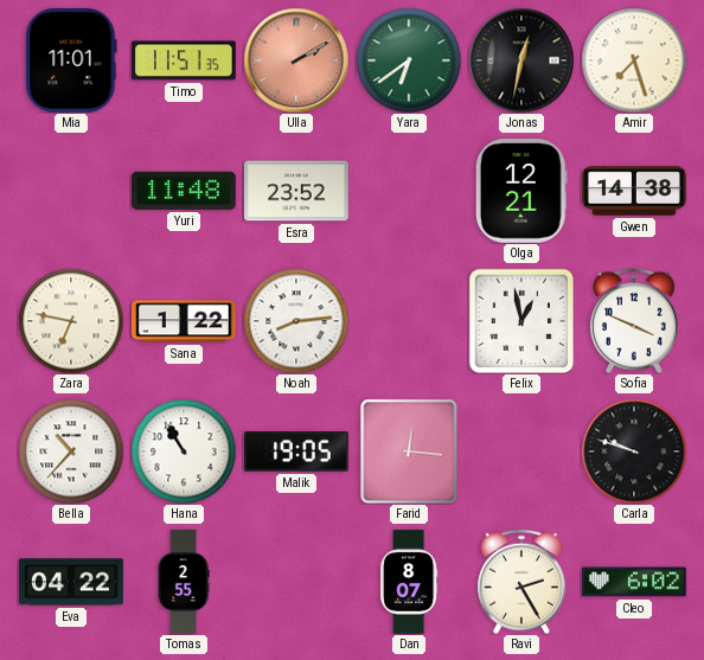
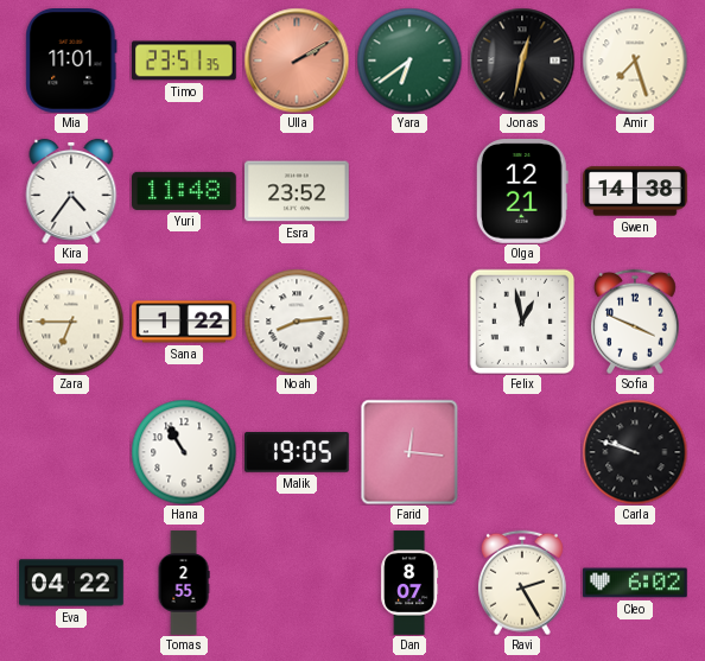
Timo: 11:51 -> 23:51 (185, 61)
Kira: none -> 4:36 (71, 191)
Zara: 6:47 -> 6:45 (71, 322)
Bella: 10:37 -> none (71, 451)
